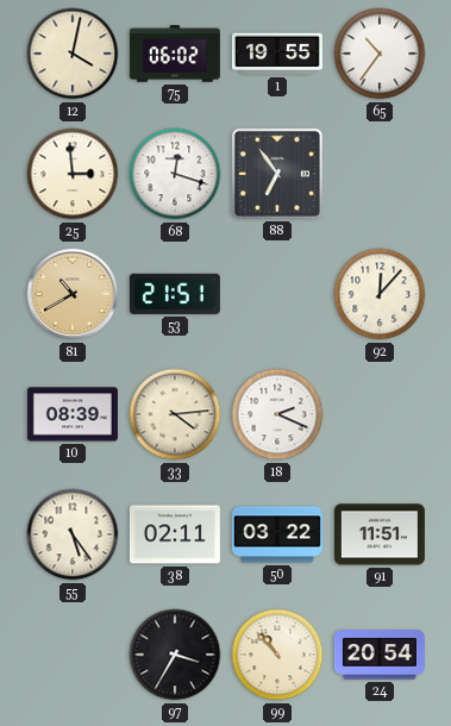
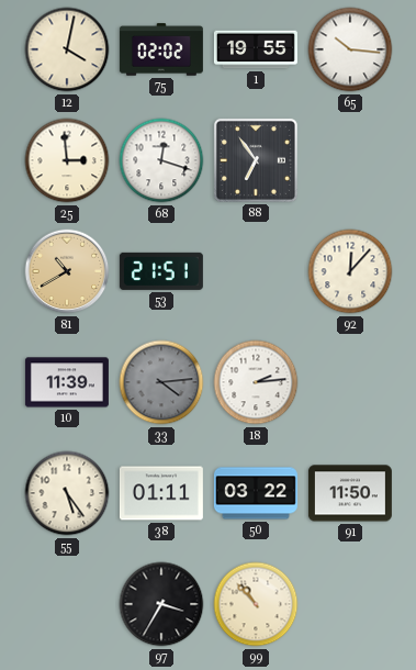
75: 06:02 -> 02:02 (161, 49)
65: 10:36 -> 10:16 (350, 49)
10: 08:39 -> 11:39 (67, 382)
33 dial: cream -> grey (161, 382)
18: 2:19 -> 2:14 (256, 382)
38: 02:11 -> 01:11 (161, 493)
91: 11:51 -> 11:50 (350, 493)
24: 20:54 -> none (380, 655)
